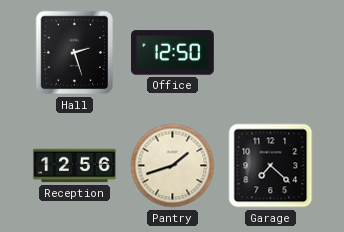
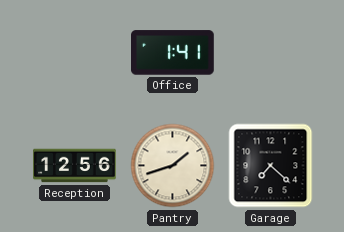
Hall: 2:27 -> none (75, 53)
Office: 12:50 -> 1:41 (173, 53)
